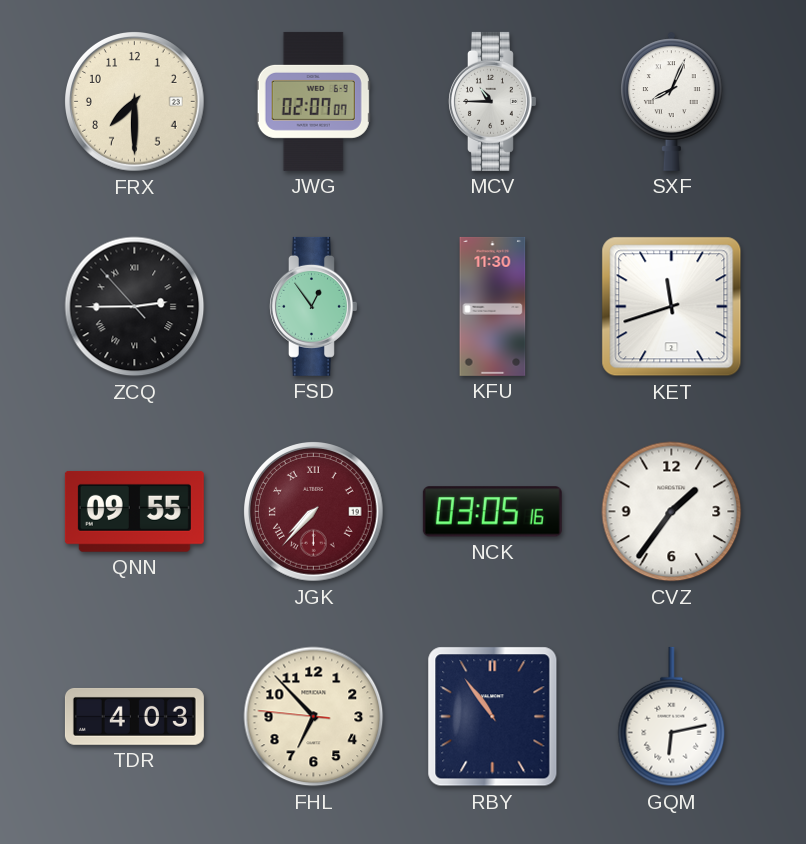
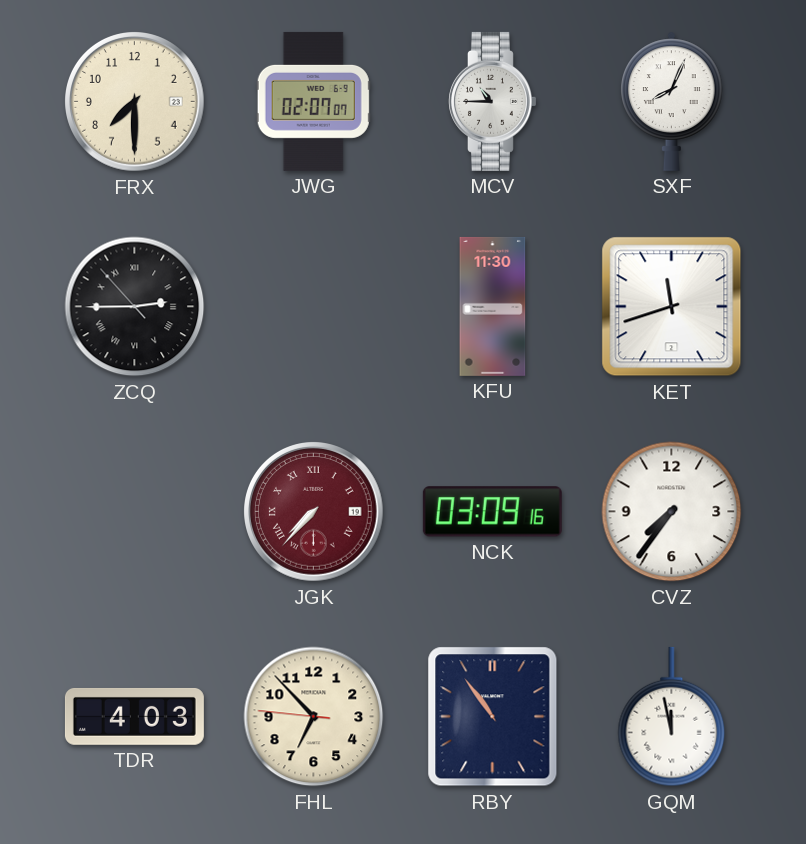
FSD: 12:54 -> none (314, 306)
QNN: 09:55 -> none (134, 511)
NCK: 03:05 -> 03:09 (492, 512)
CVZ: 1:36 -> 7:36 (672, 512)
GQM: 6:13 -> 11:58 (672, 717)
